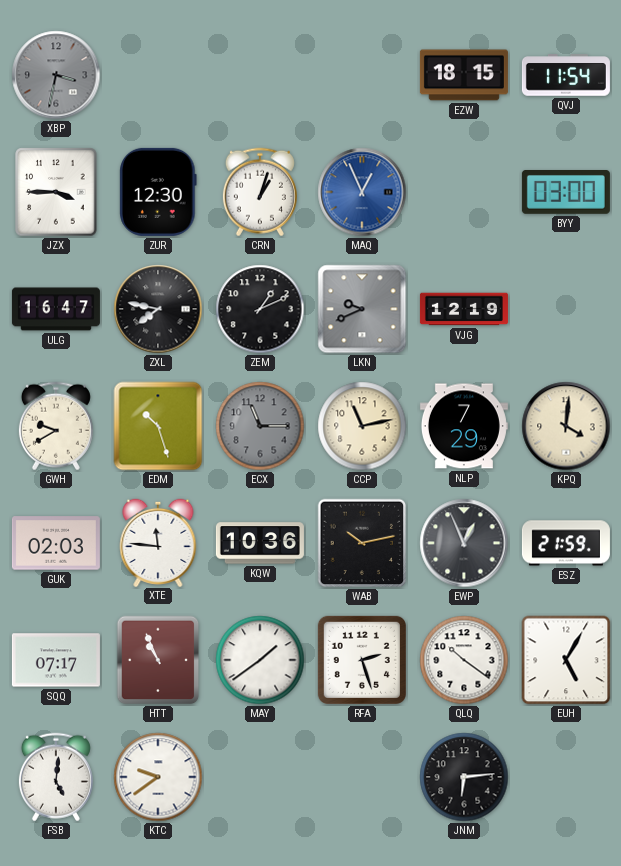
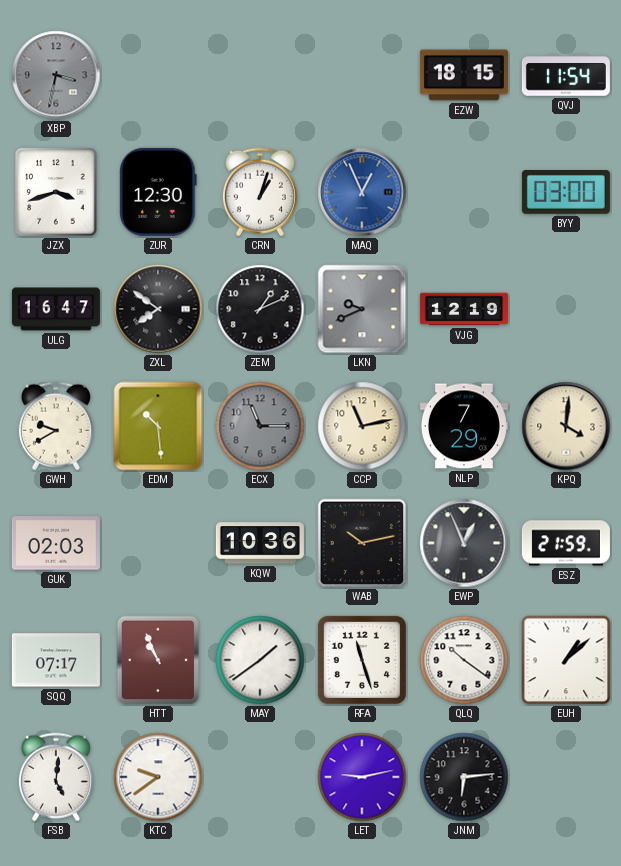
JZX: 3:45 -> 3:42 (56, 192)
ZXL: 7:47 -> 7:51 (158, 309)
EDM: 10:27 -> 10:29 (158, 426)
XTE: 11:46 -> none (158, 542)
RFA: 2:27 -> 11:27 (362, 660)
EUH: 5:05 -> 1:08 (566, 660)
LET: none -> 9:13 (362, 777)
